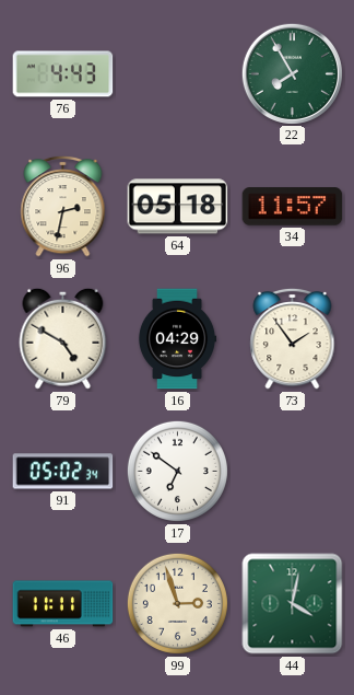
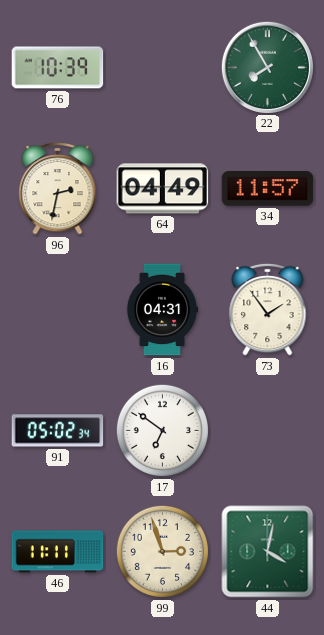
76: 4:43 -> 10:39 (58, 68)
64: 05:18 -> 04:49 (163, 189)
79: 4:50 -> none (63, 338)
16: 04:29 -> 04:31 (162, 310)
